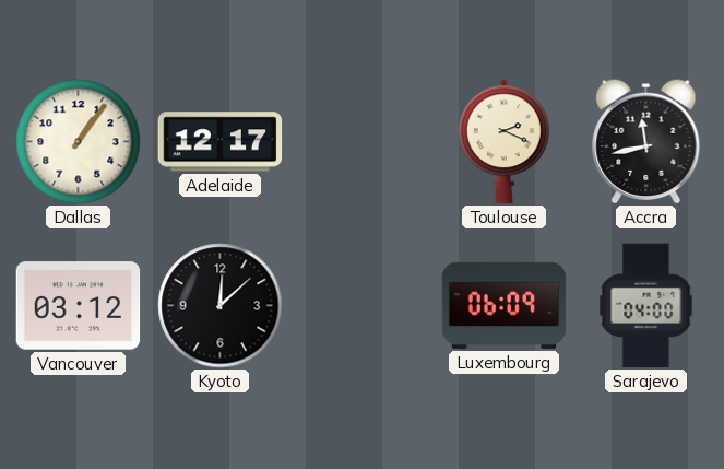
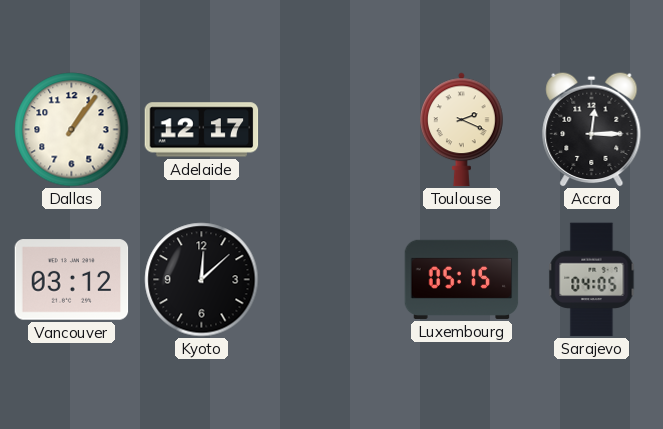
Accra: 11:43 -> 12:15 (592, 129)
Luxembourg: 06:09 -> 05:15 (462, 279)
Sarajevo: 04:00 -> 04:05 (592, 280)
